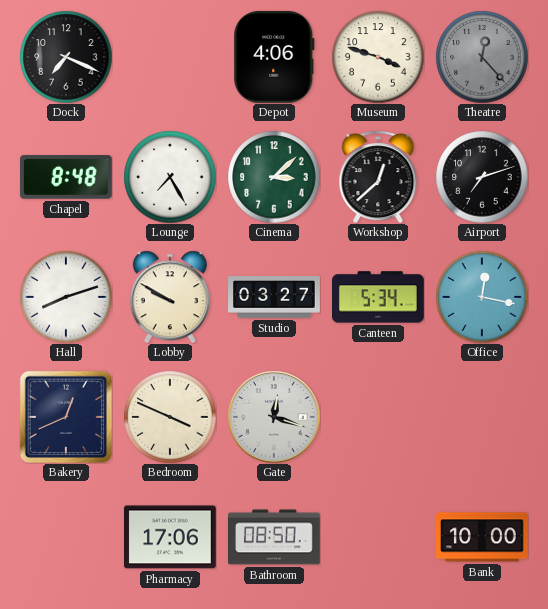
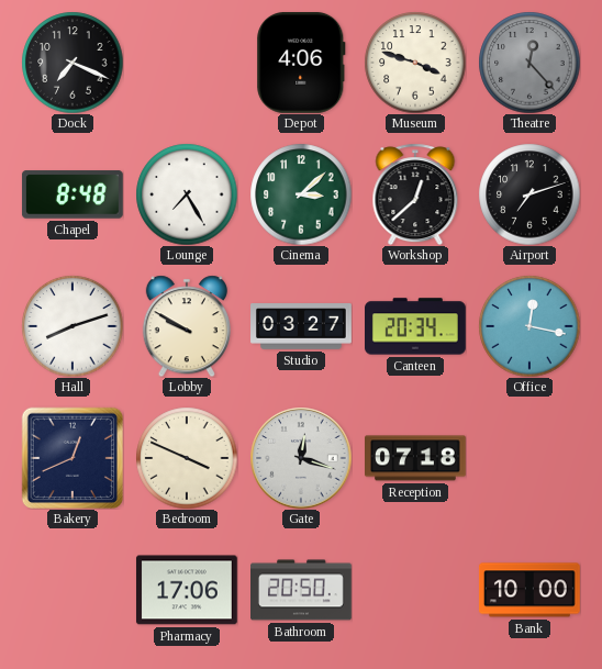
Canteen: 5:34 -> 20:34 (416, 326)
Reception: none -> 07:18 (416, 458)
Bathroom: 08:50 -> 20:50 (302, 590)
